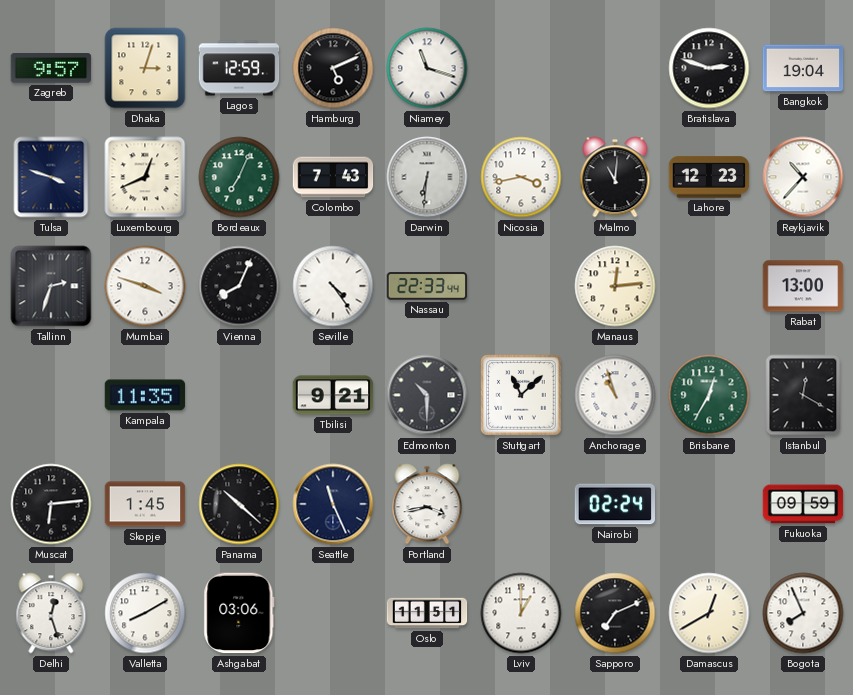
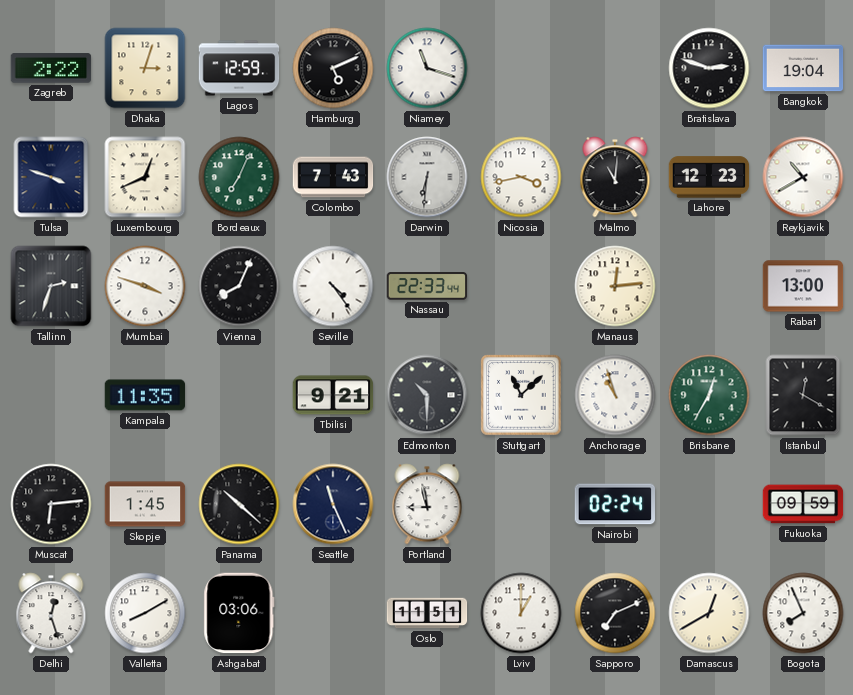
Zagreb: 9:57 -> 2:22 (51, 68)
Reykjavik: 10:37 -> 10:40 (803, 177)
Portland: 3:43 -> 8:58 (427, 504)
